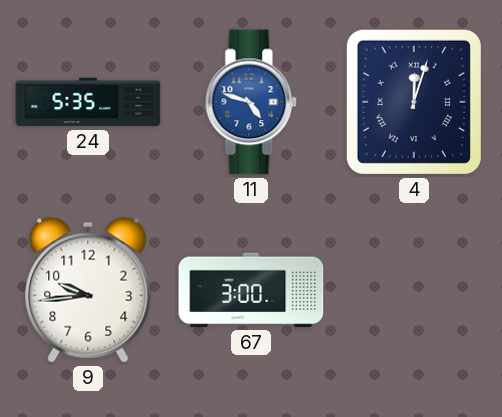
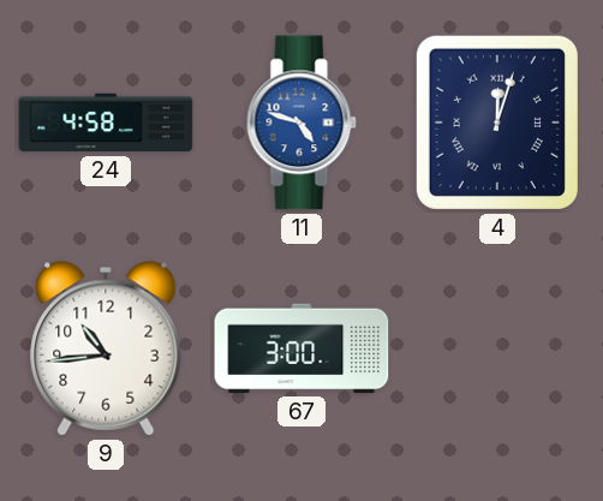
24: 5:35 -> 4:58 (106, 123)
9: 9:44 -> 10:44 (106, 348)
